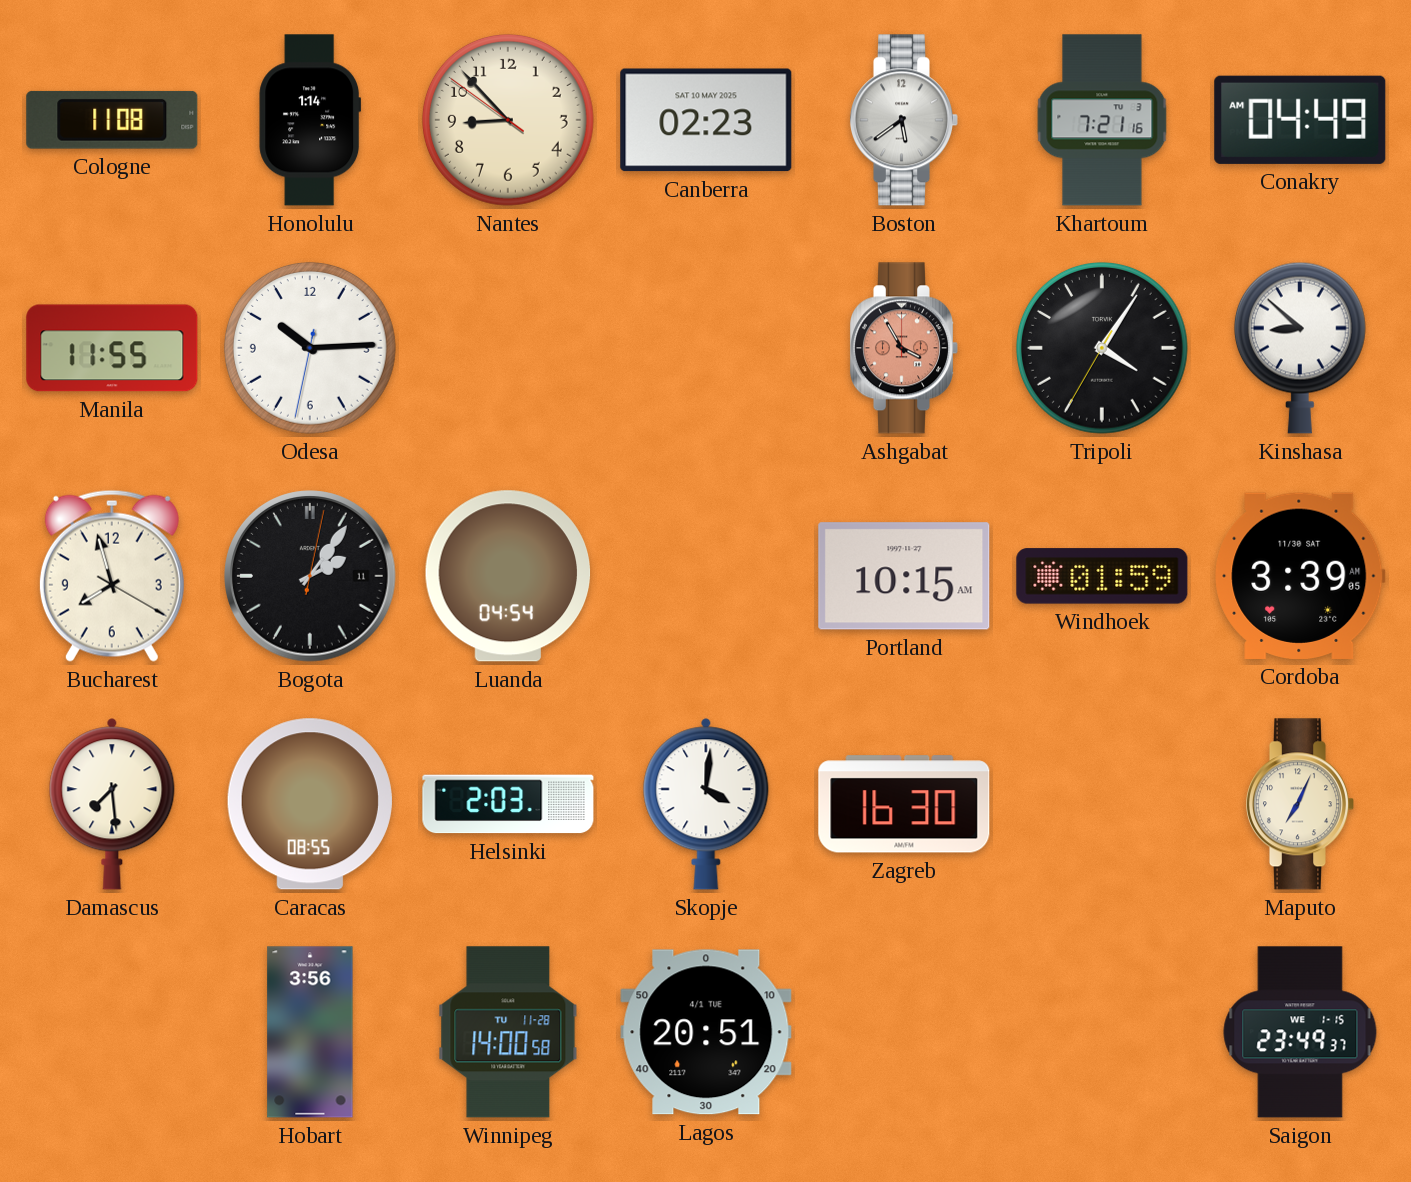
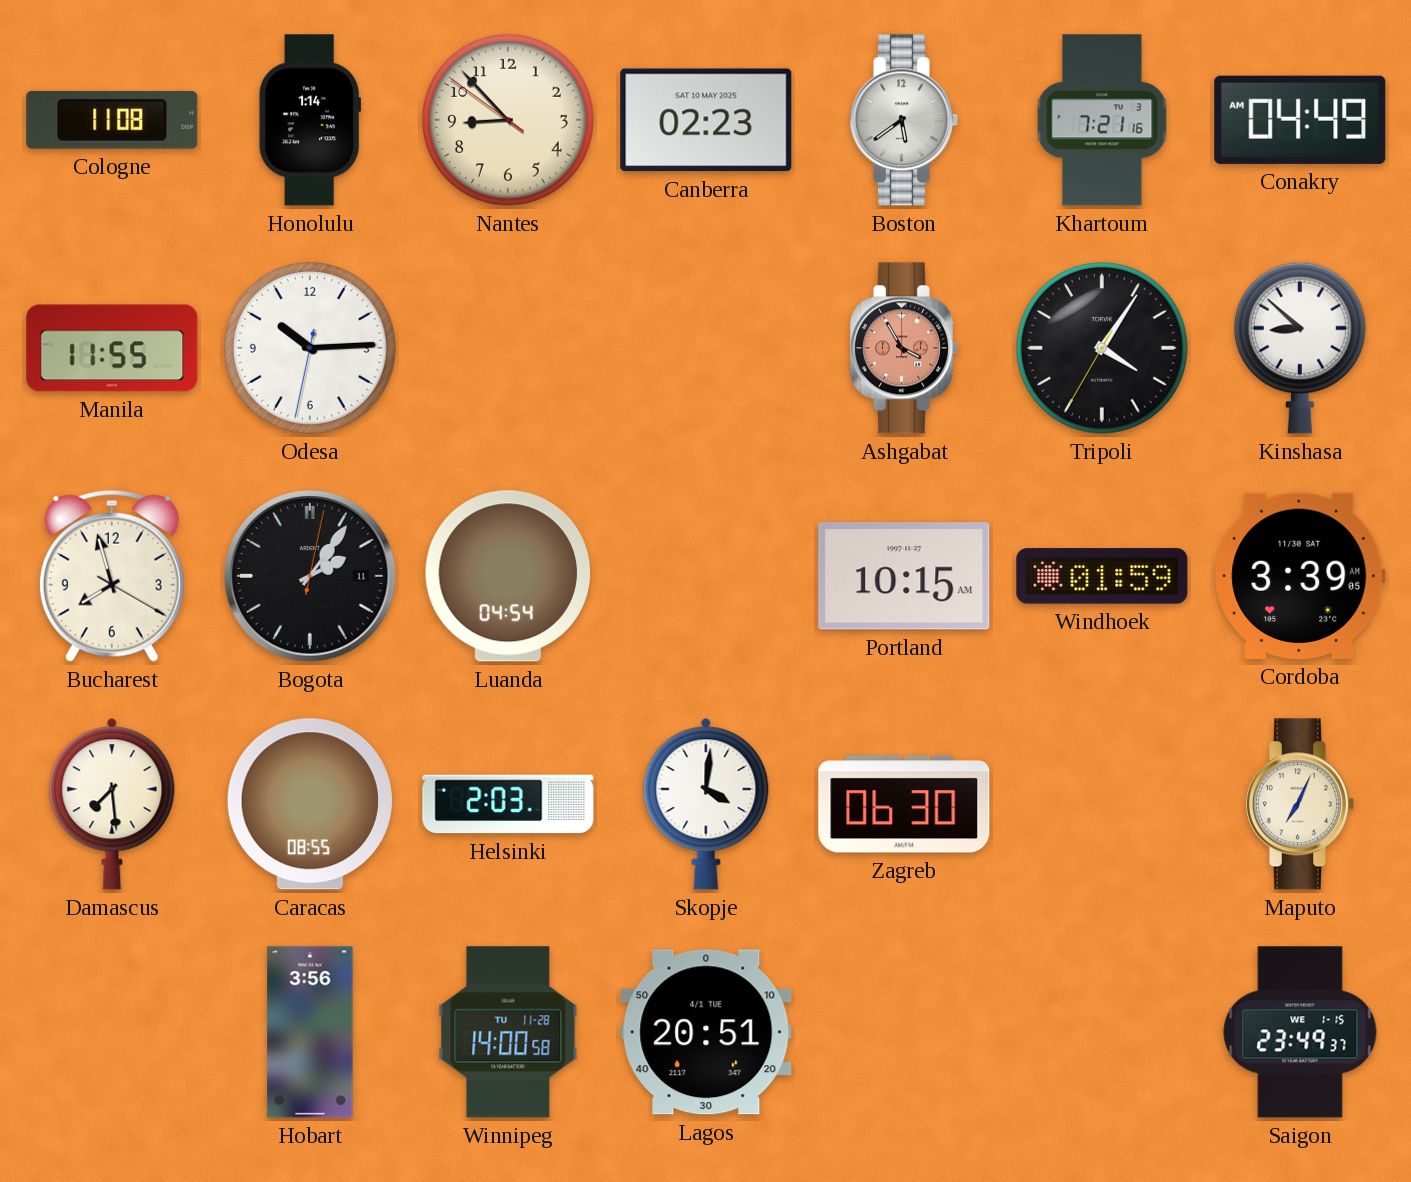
Zagreb: 16:30 -> 06:30 (904, 804)
